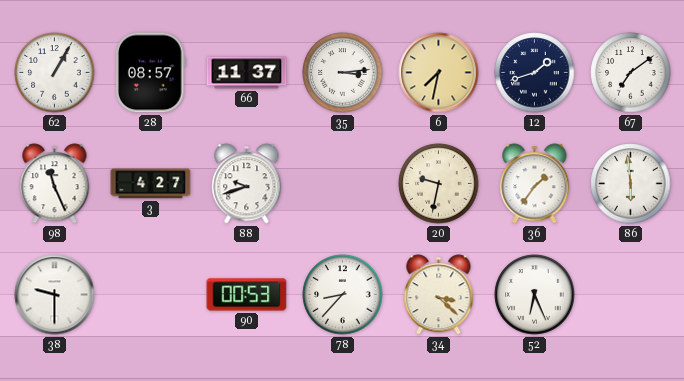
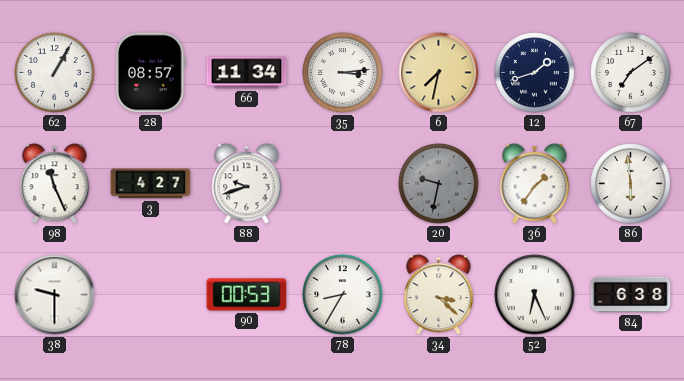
66: 11:37 -> 11:34 (247, 73)
20 dial: cream -> grey (439, 184)
78: 8:37 -> 8:35 (343, 295)
84: none -> 6:38 (631, 295)
